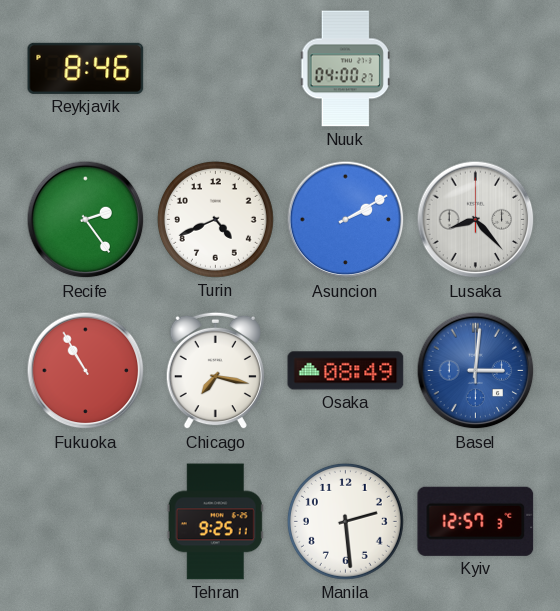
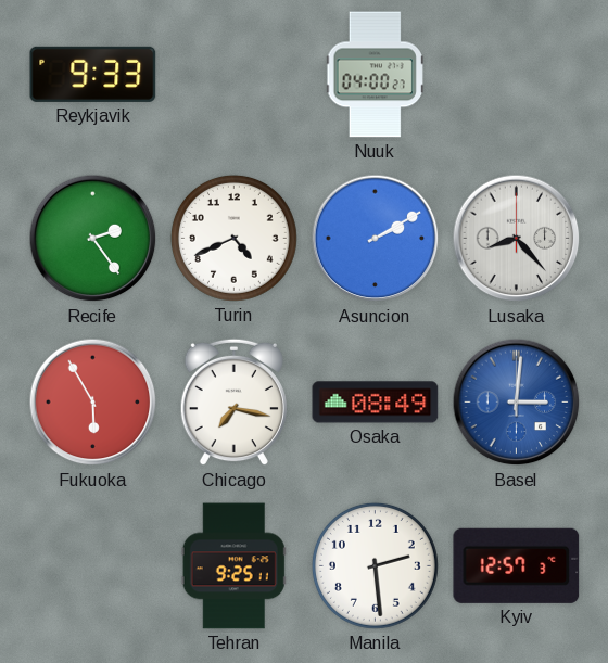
Reykjavik: 8:46 -> 9:33 (93, 74)
Fukuoka: 10:55 -> 5:55 (93, 403)
